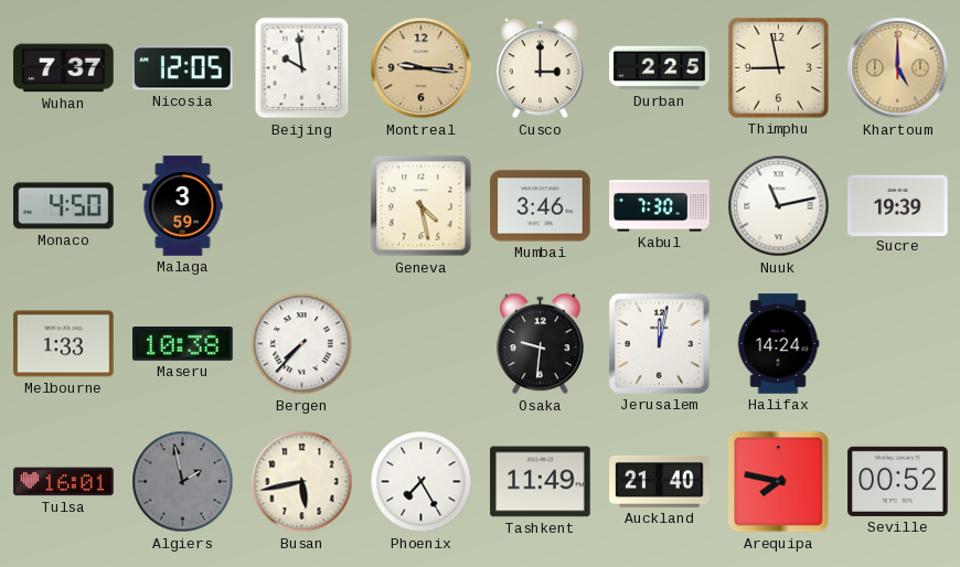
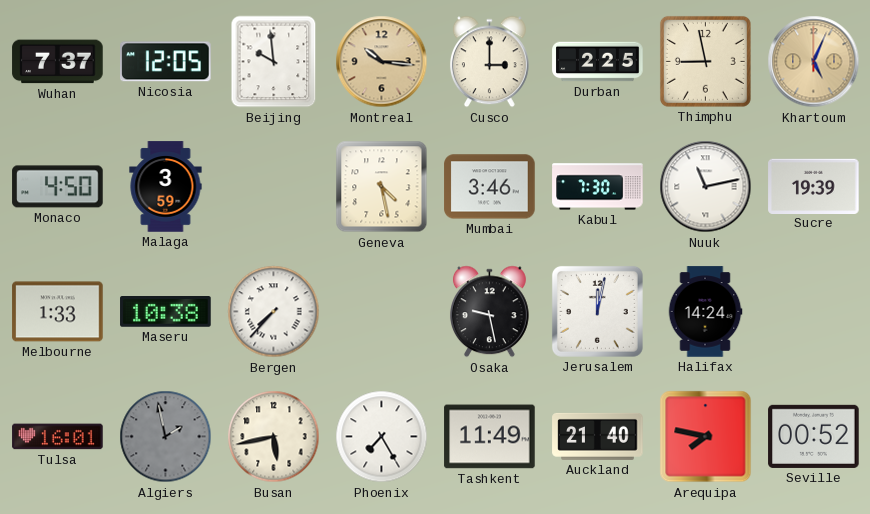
Montreal: 9:16 -> 10:16 (382, 62)
Khartoum: 5:00 -> 5:04 (814, 62)
Osaka: 9:31 -> 9:28 (489, 312)
